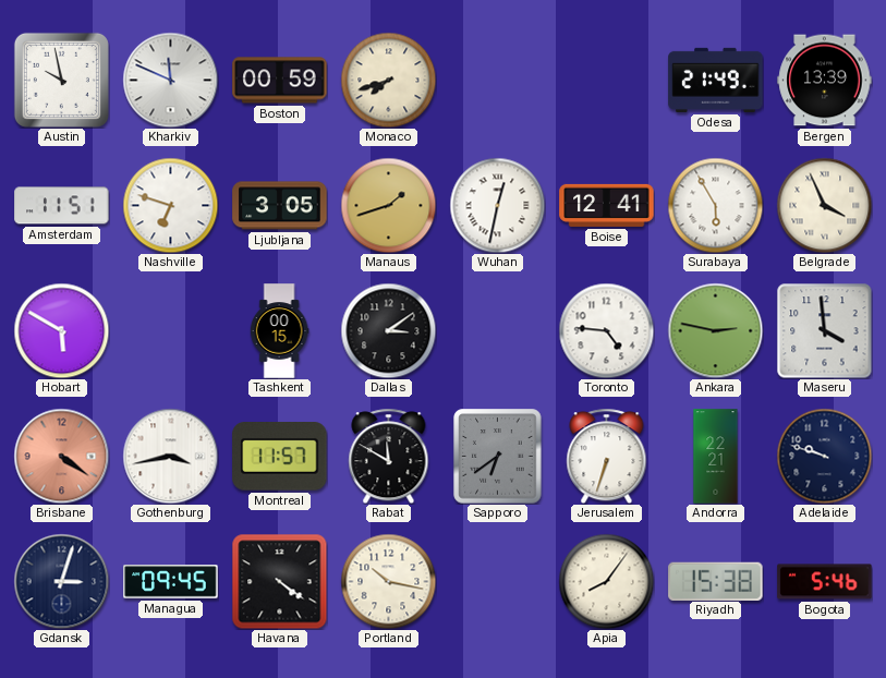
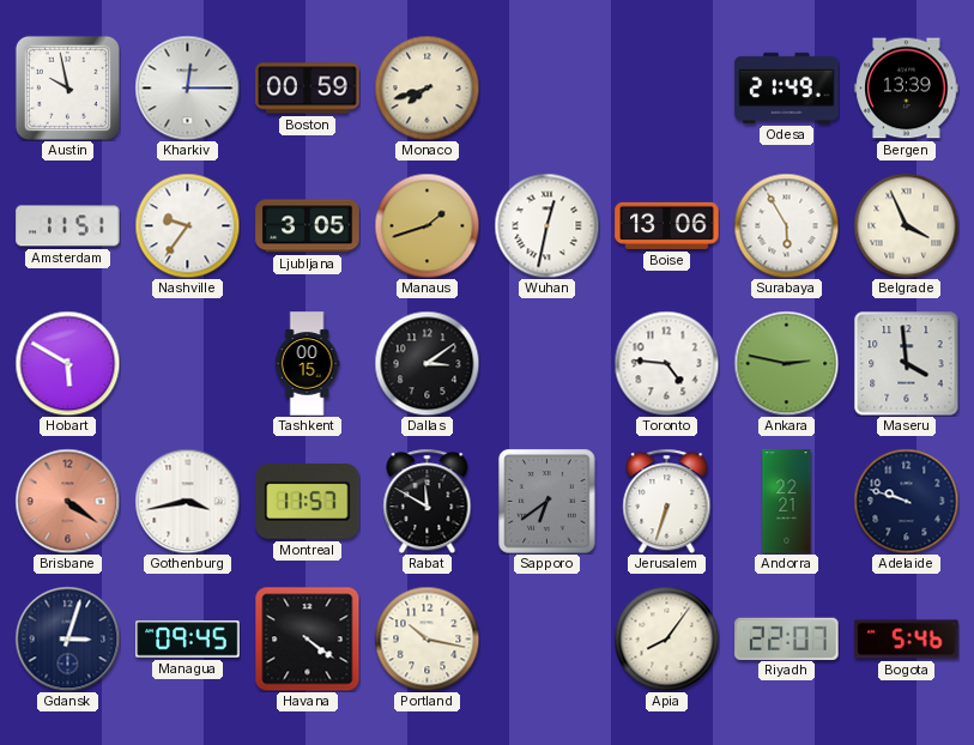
Kharkiv: 11:49 -> 12:15 (187, 87)
Nashville: 6:48 -> 9:36 (187, 225)
Boise: 12:41 -> 13:06 (667, 225)
Riyadh: 15:38 -> 22:07 (787, 638)
